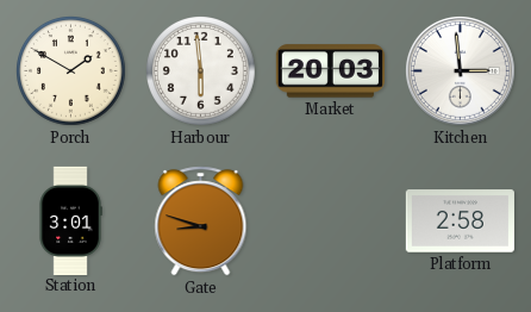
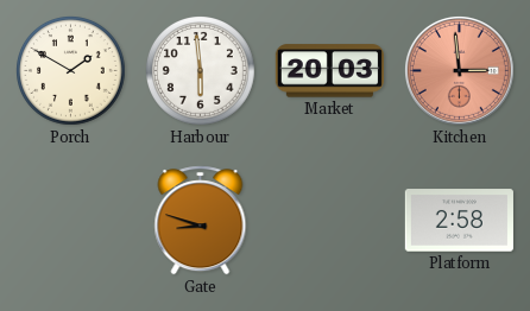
Kitchen dial: white -> salmon (459, 70)
Station: 3:01 -> none (70, 220)
